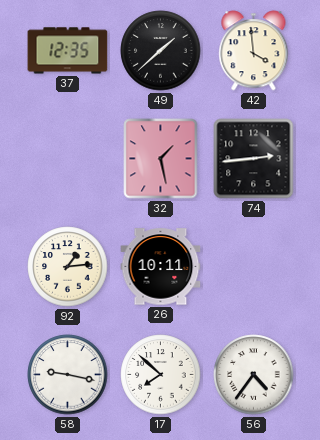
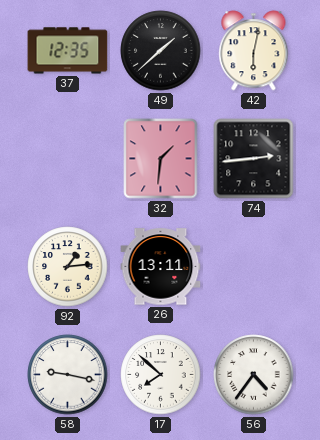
42: 3:59 -> 6:02 (254, 51)
32: 1:28 -> 1:31 (161, 159)
26: 10:11 -> 13:11 (161, 267)
